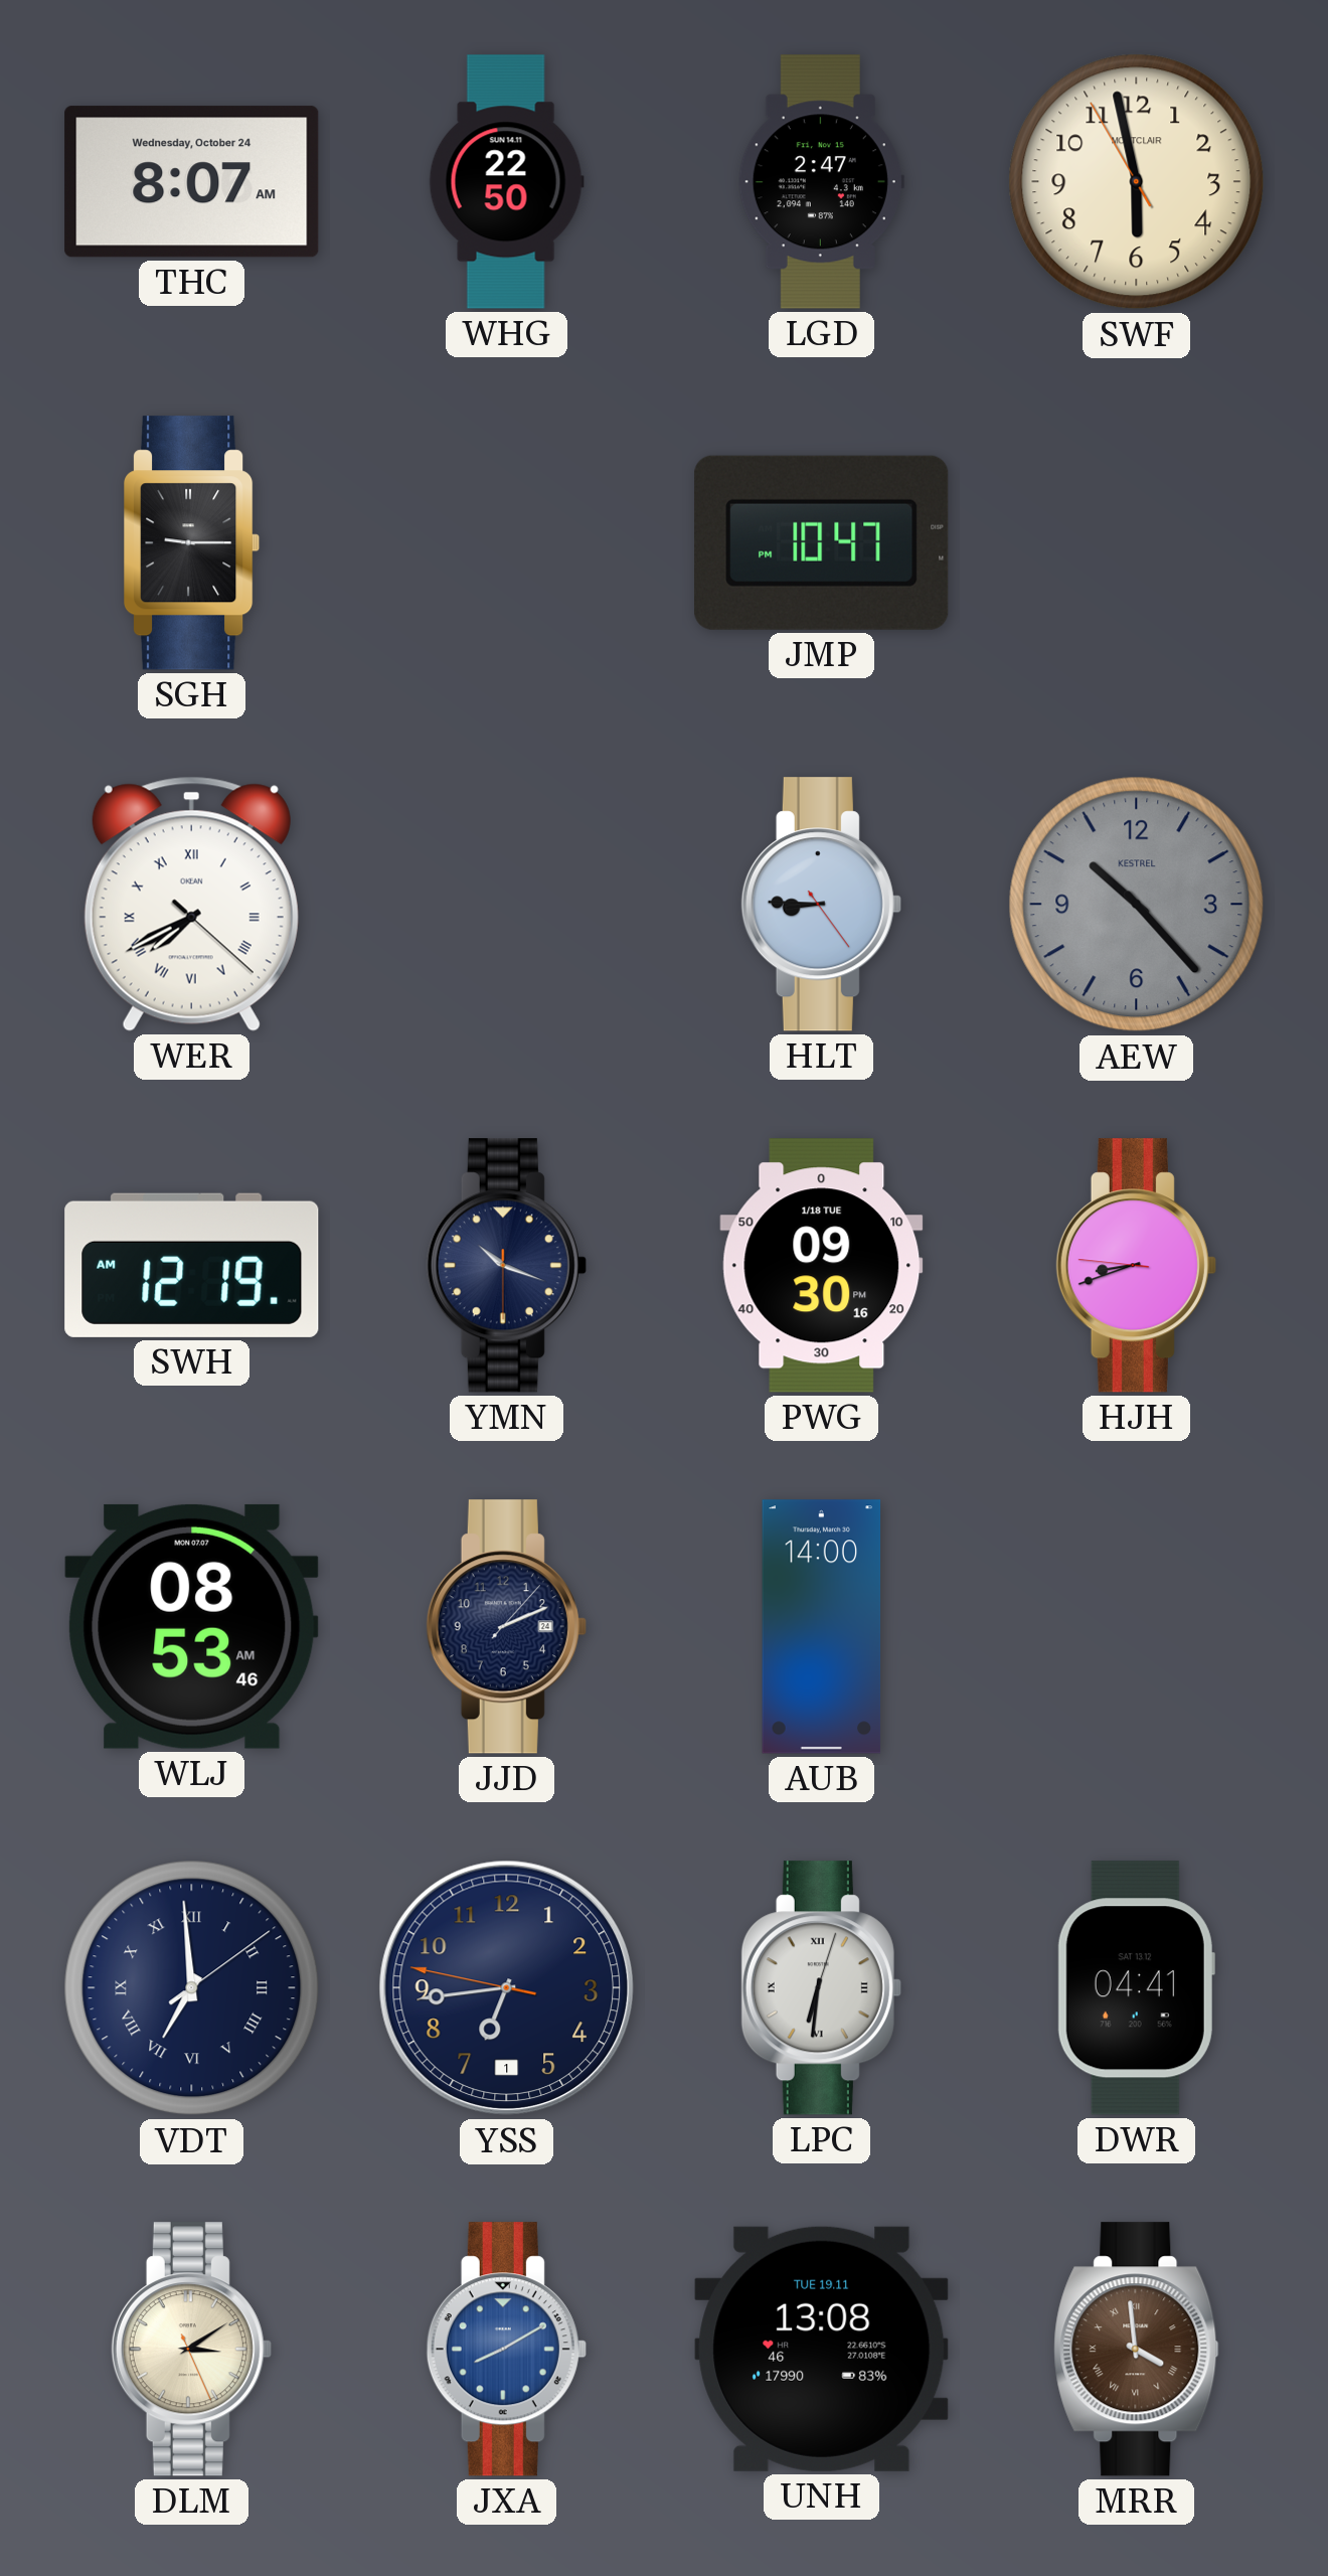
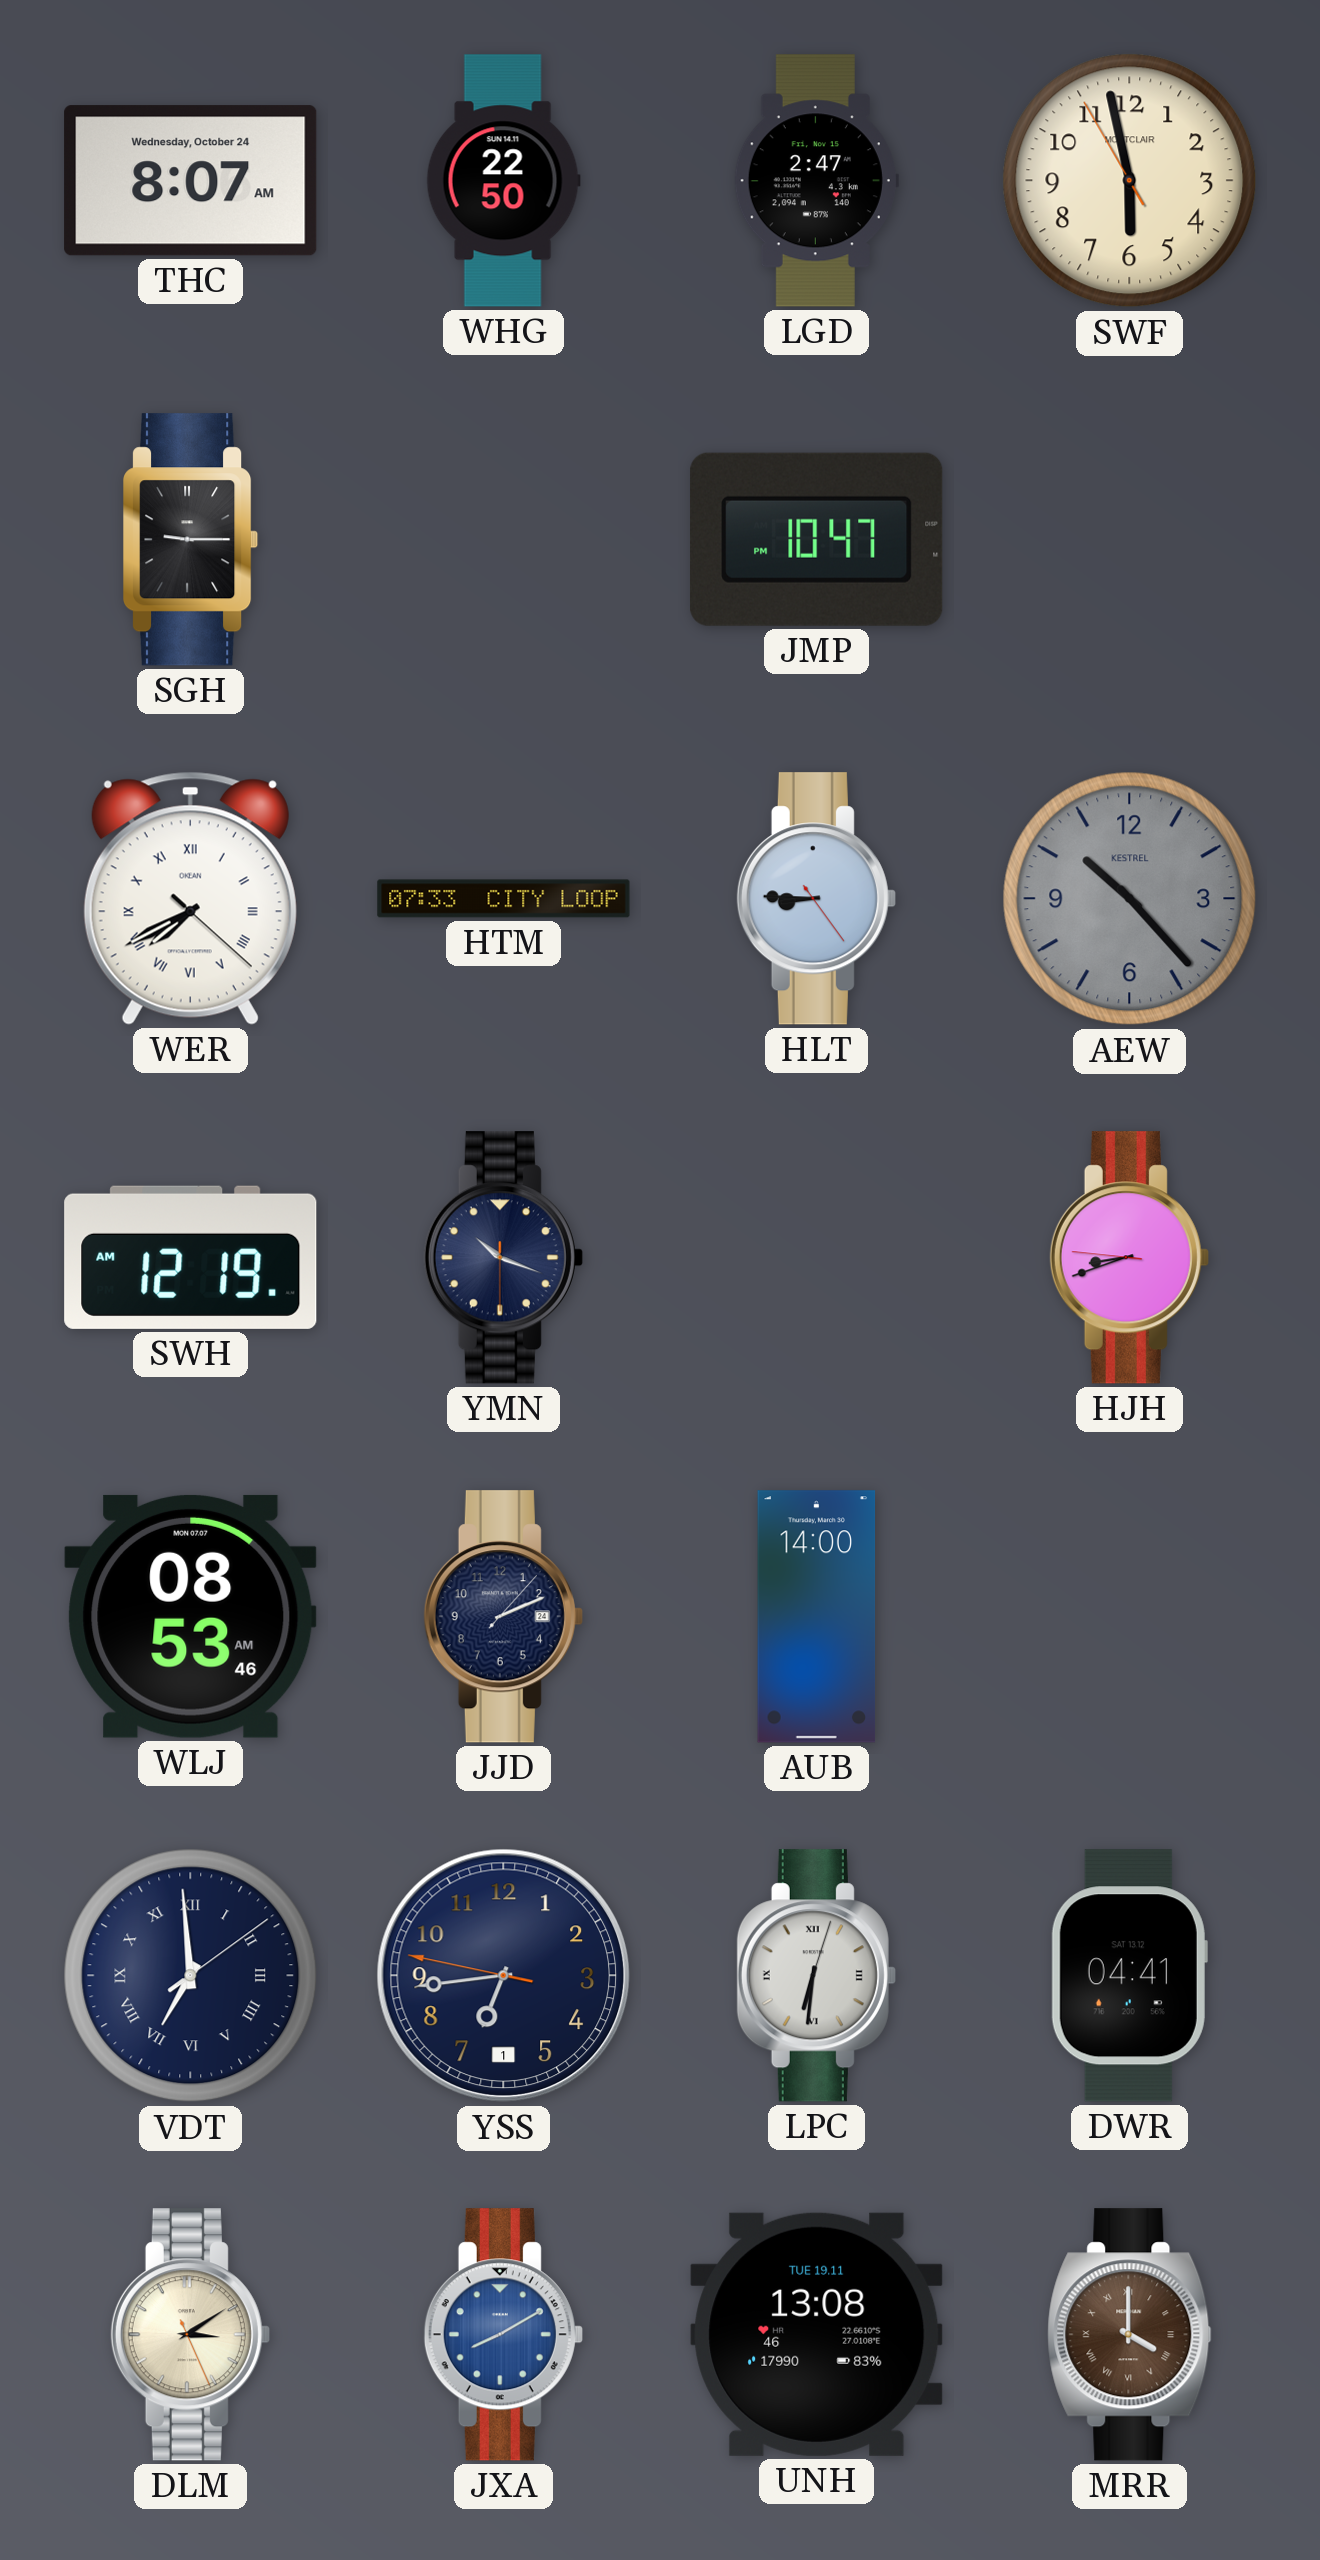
HTM: none -> 07:33 (504, 899)
PWG: 09:30 -> none (822, 1266)
MRR: 3:59 -> 4:00 (1130, 2335)
